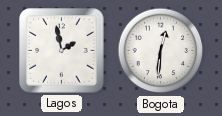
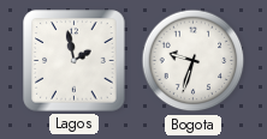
Bogota: 12:31 -> 9:33 (194, 61)
